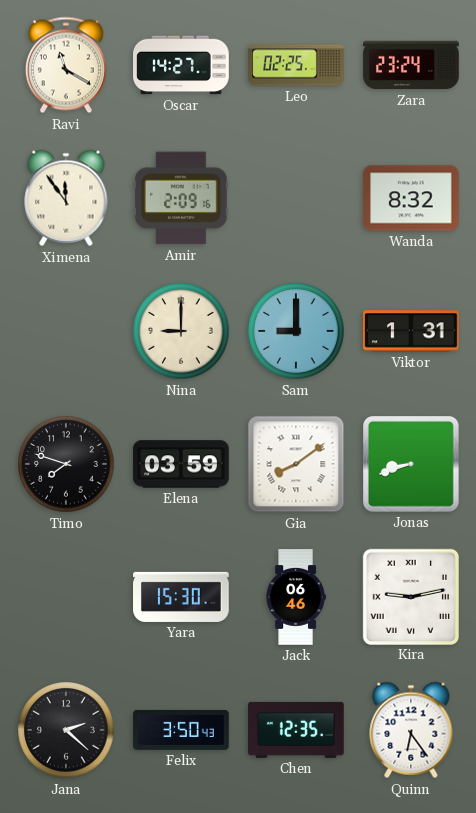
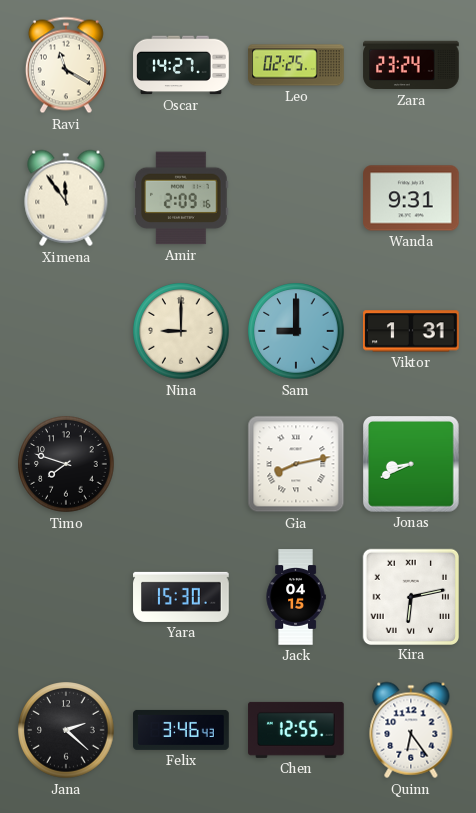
Wanda: 8:32 -> 9:31 (411, 198)
Elena: 03:59 -> none (181, 464)
Gia: 8:09 -> 8:13 (296, 464)
Jonas: 8:42 -> 8:41 (412, 465)
Jack: 06:46 -> 04:15 (296, 597)
Kira: 9:13 -> 6:13 (410, 596)
Felix: 3:50 -> 3:46 (181, 730)
Chen: 12:35 -> 12:55 (296, 730)
